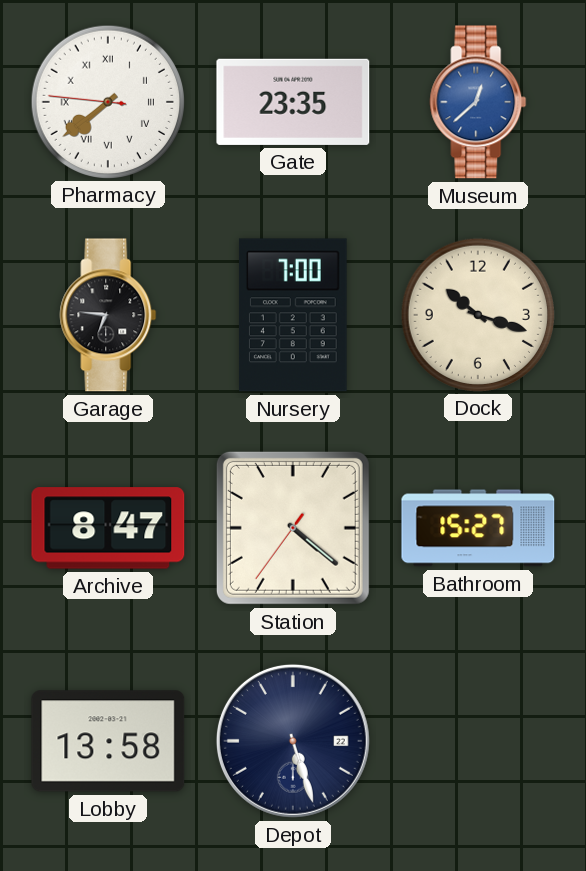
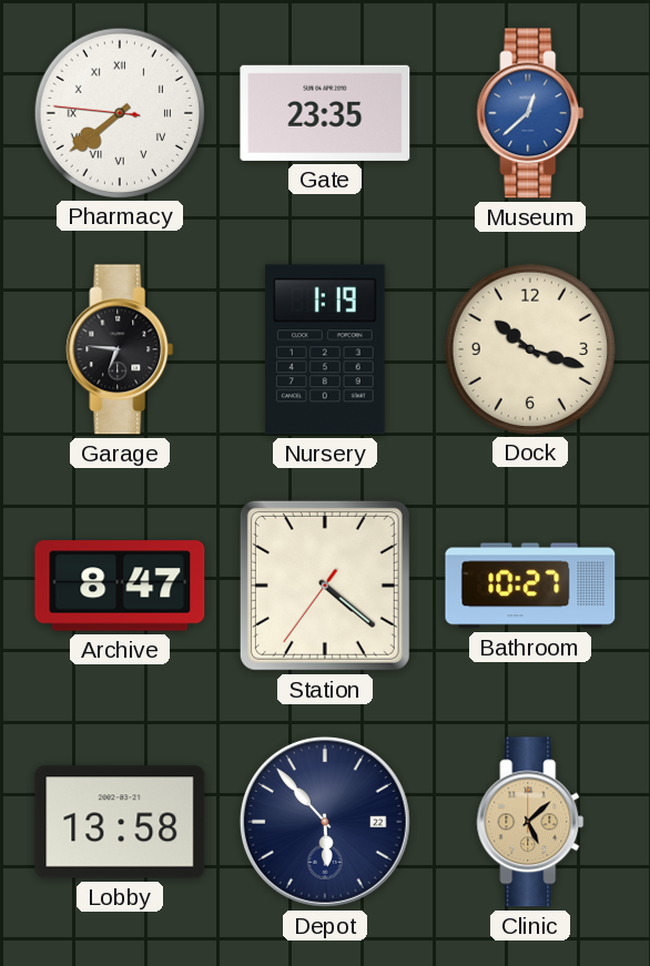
Nursery: 7:00 -> 1:19 (325, 349)
Bathroom: 15:27 -> 10:27 (530, 586)
Depot: 5:27 -> 5:53 (325, 822)
Clinic: none -> 5:08 (530, 822)
